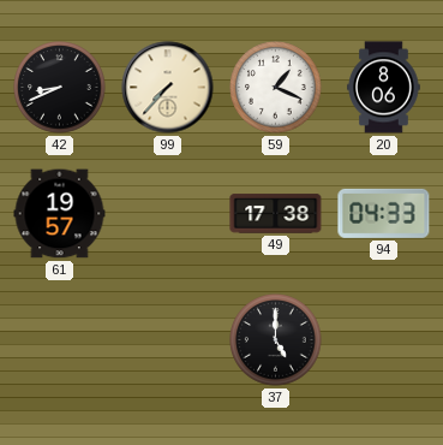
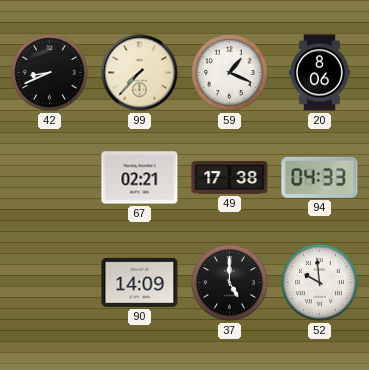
61: 19:57 -> none (60, 214)
67: none -> 02:21 (140, 178)
90: none -> 14:09 (140, 282)
52: none -> 9:59 (320, 283)
